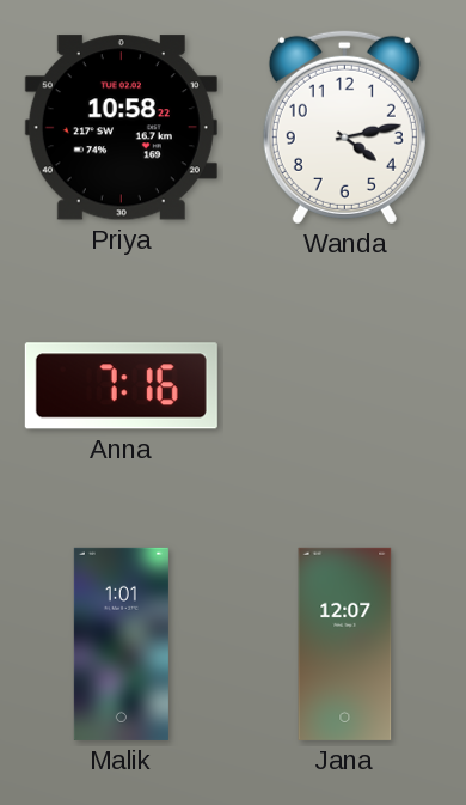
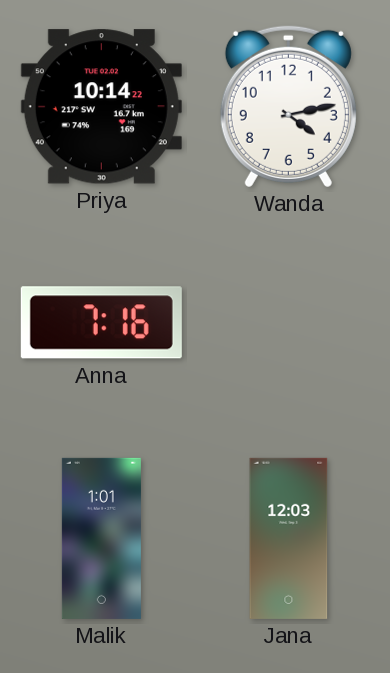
Priya: 10:58 -> 10:14 (101, 107)
Jana: 12:07 -> 12:03 (289, 538)
